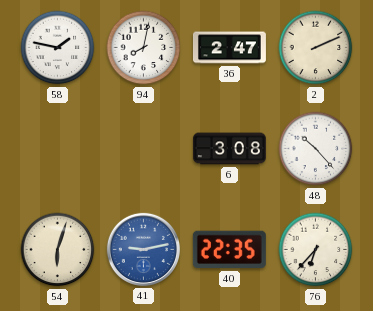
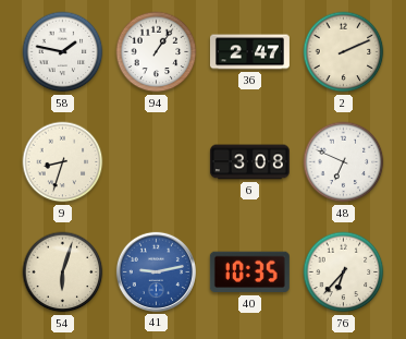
94: 8:02 -> 1:06 (157, 52)
9: none -> 8:33 (63, 162)
48: 10:23 -> 6:49 (344, 162)
40: 22:35 -> 10:35 (249, 273)
